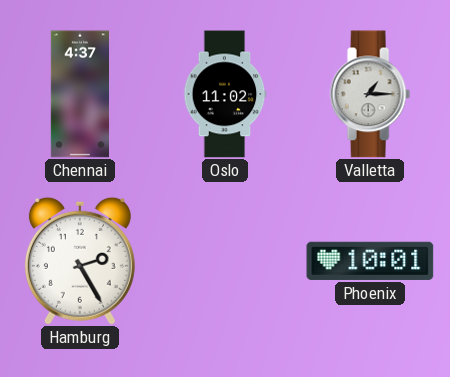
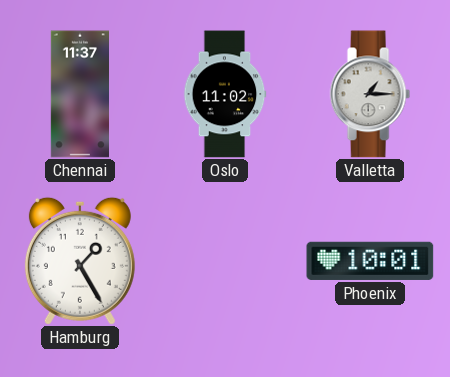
Chennai: 4:37 -> 11:37 (79, 94)
Hamburg: 2:25 -> 1:25 (80, 261)
